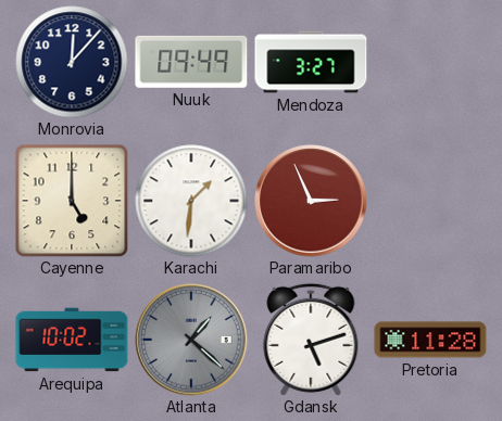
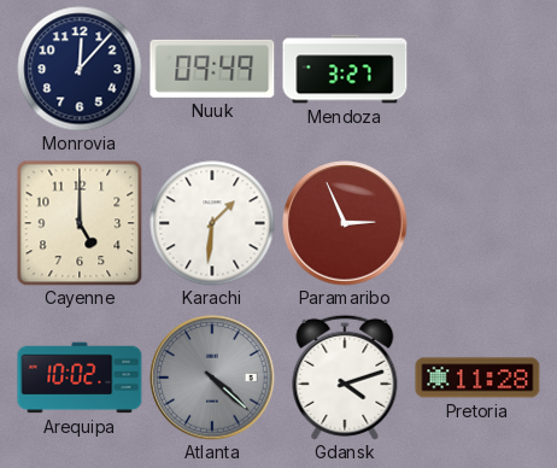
Atlanta: 1:22 -> 4:22 (212, 378)
Gdansk: 5:12 -> 4:12 (345, 378)
